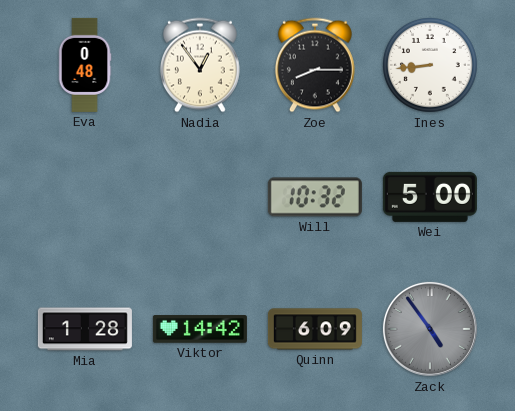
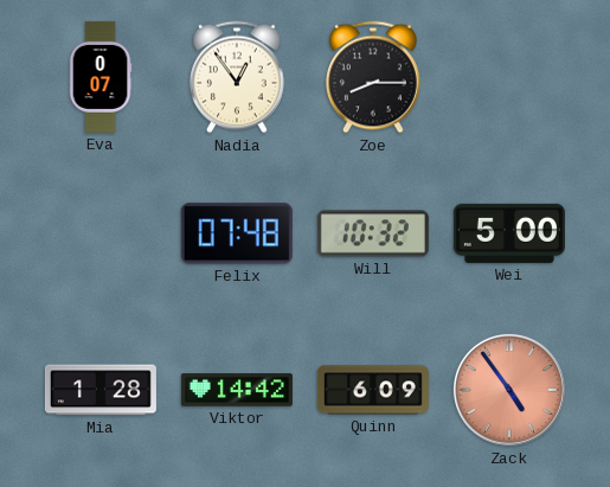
Eva: 0:48 -> 0:07 (101, 77)
Ines: 8:44 -> none (430, 65)
Felix: none -> 07:48 (237, 233)
Zack dial: grey -> salmon (509, 390)
